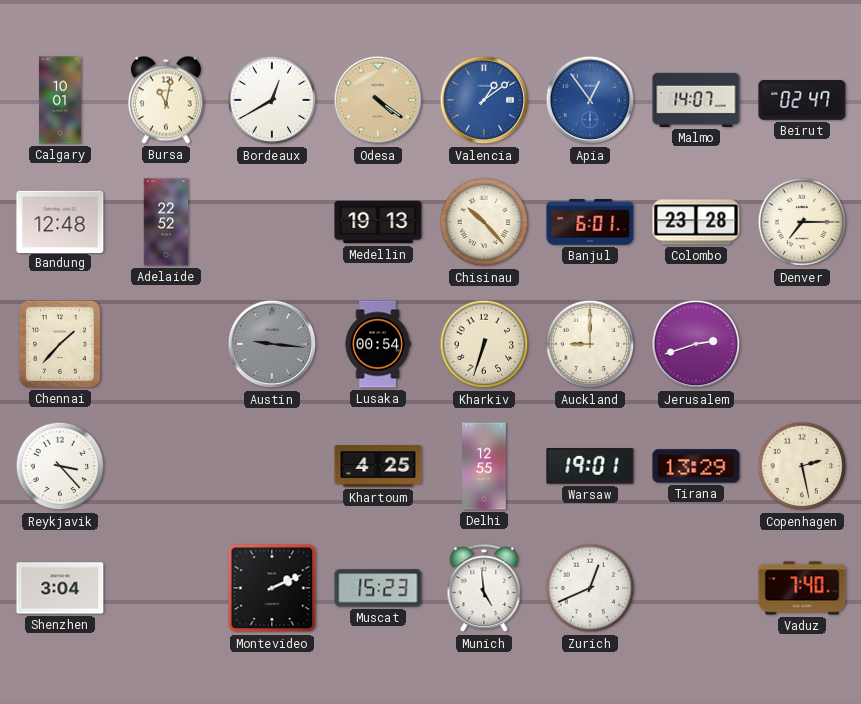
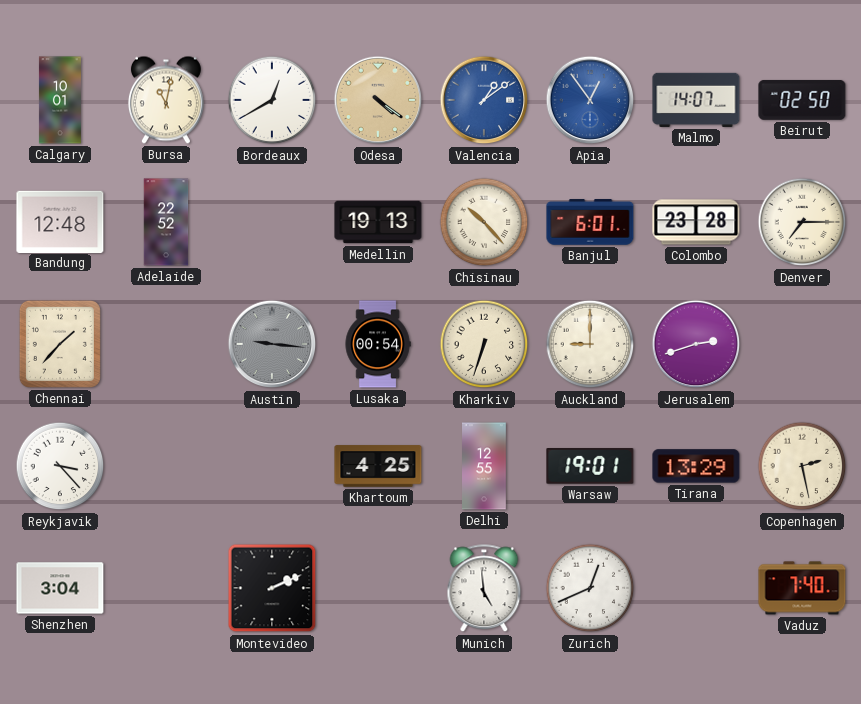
Beirut: 02:47 -> 02:50 (802, 100)
Muscat: 15:23 -> none (378, 588)
